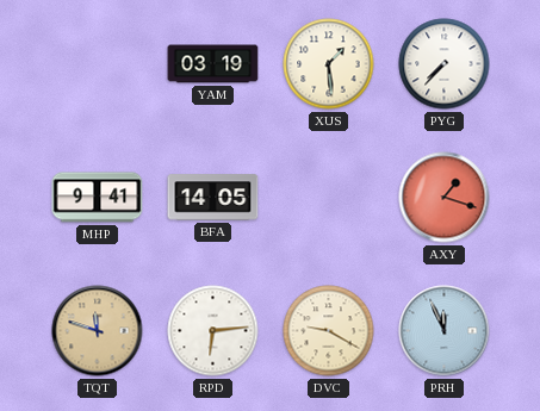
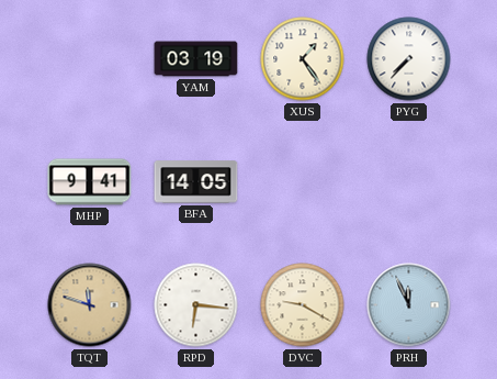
XUS: 1:29 -> 1:24 (303, 59)
AXY: 1:18 -> none (445, 198)
RPD: 6:14 -> 6:16 (196, 305)
